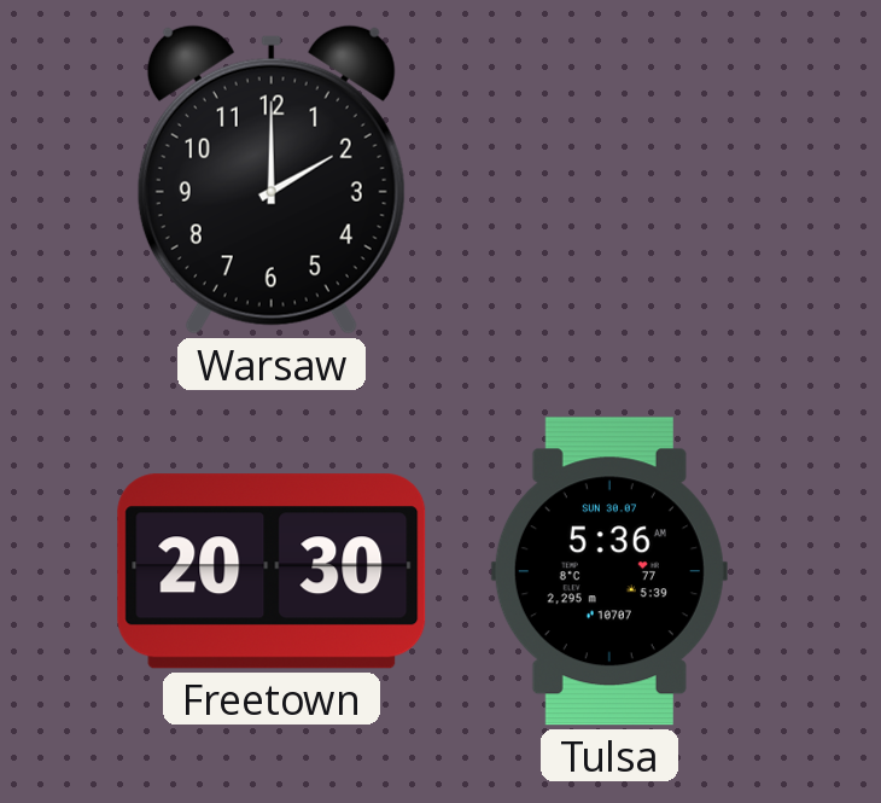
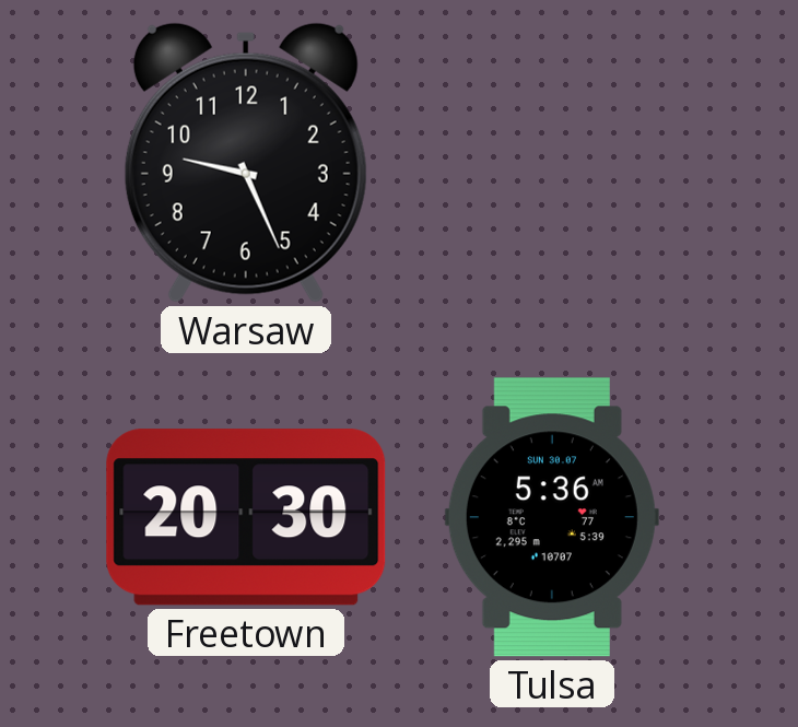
Warsaw: 2:00 -> 9:26 (246, 163)
